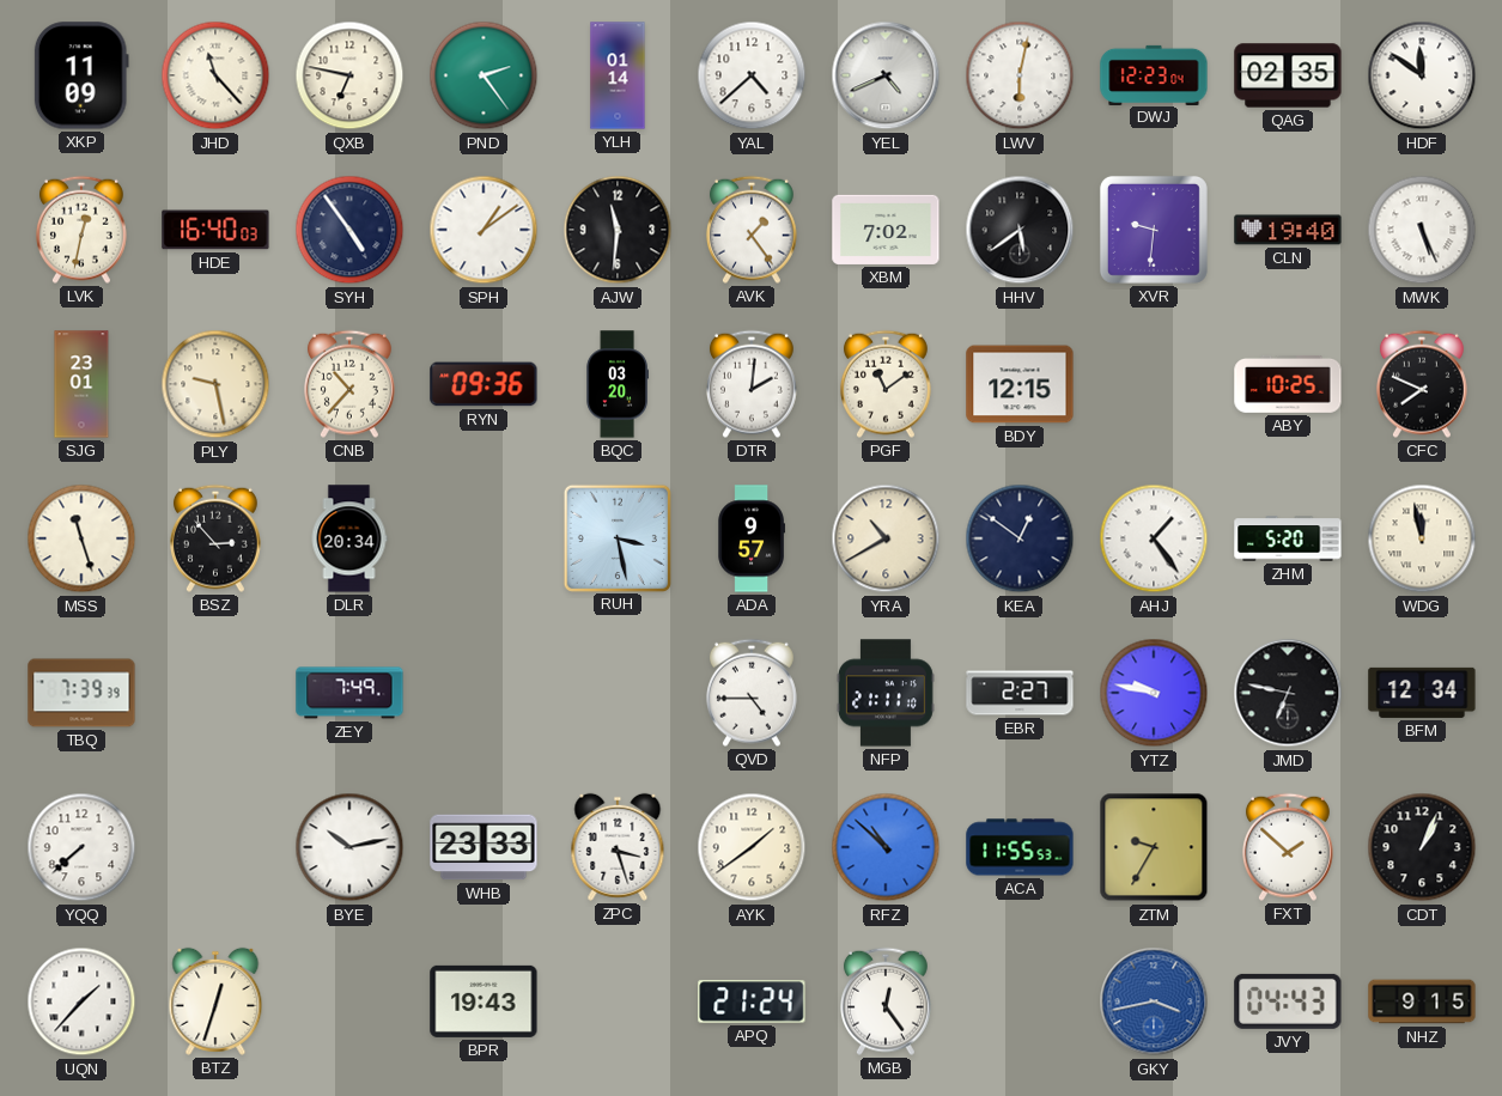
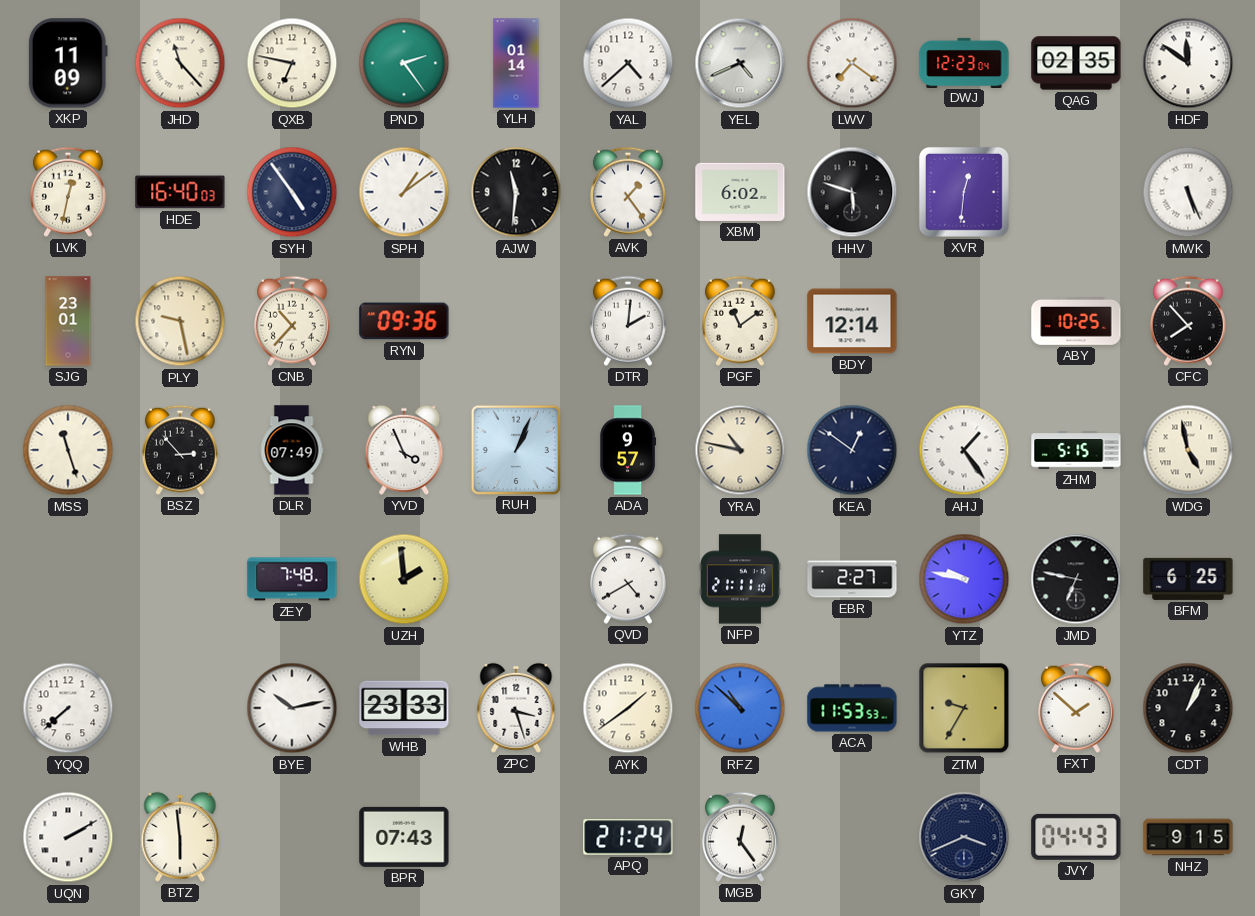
LWV: 6:02 -> 7:21 (852, 63)
XBM: 7:02 -> 6:02 (740, 192)
HHV: 5:39 -> 5:48 (852, 192)
XVR: 9:31 -> 12:31 (964, 192)
CLN: 19:40 -> none (1288, 230)
BQC: 03:20 -> none (616, 384)
BDY: 12:15 -> 12:14 (852, 321)
CFC: 7:49 -> 7:53 (1188, 321)
DLR: 20:34 -> 07:49 (292, 450)
YVD: none -> 3:56 (404, 450)
RUH: 3:28 -> 1:04 (515, 449)
YRA: 10:40 -> 10:47 (740, 450)
ZHM: 5:20 -> 5:15 (1076, 450)
WDG: 11:58 -> 4:58 (1188, 450)
TBQ: 7:39 -> none (81, 693)
ZEY: 7:49 -> 7:48 (292, 579)
UZH: none -> 1:59 (404, 579)
QVD: 4:45 -> 4:40 (628, 579)
BFM: 12:34 -> 6:25 (1188, 579)
ACA: 11:55 -> 11:53 (852, 708)
UQN: 1:37 -> 2:10 (68, 837)
BTZ: 12:33 -> 5:59 (180, 837)
BPR: 19:43 -> 07:43 (404, 837)
GKY: 3:43 -> 3:41 (964, 837)
GKY dial: blue -> navy (964, 837)
